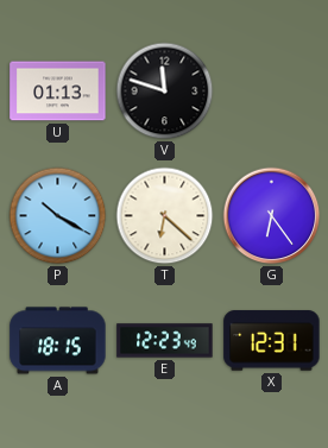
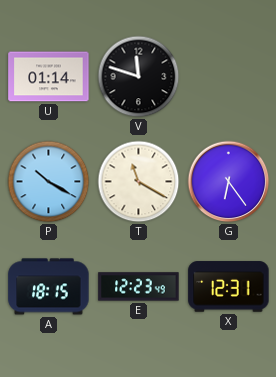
U: 01:13 -> 01:14 (49, 77)
T: 6:22 -> 11:20 (139, 182)
